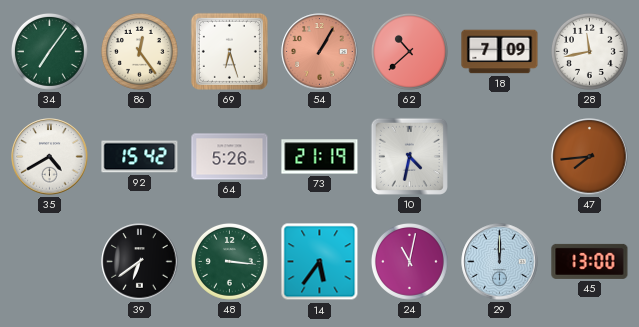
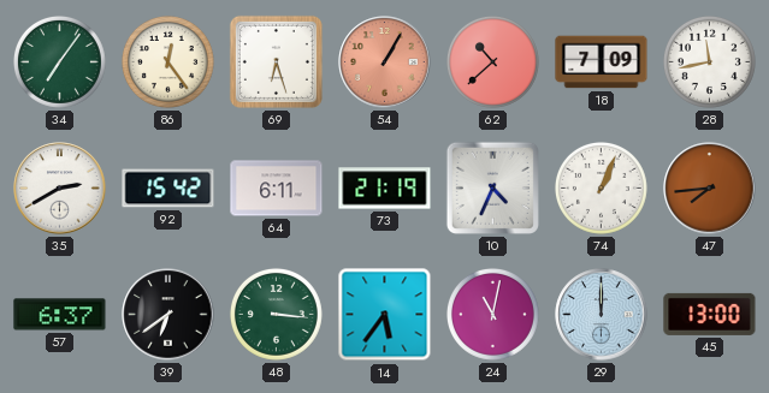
35: 4:40 -> 2:40 (60, 189)
64: 5:26 -> 6:11 (277, 189)
10: 4:32 -> 4:34 (492, 187)
74: none -> 1:04 (601, 187)
57: none -> 6:37 (60, 315)
